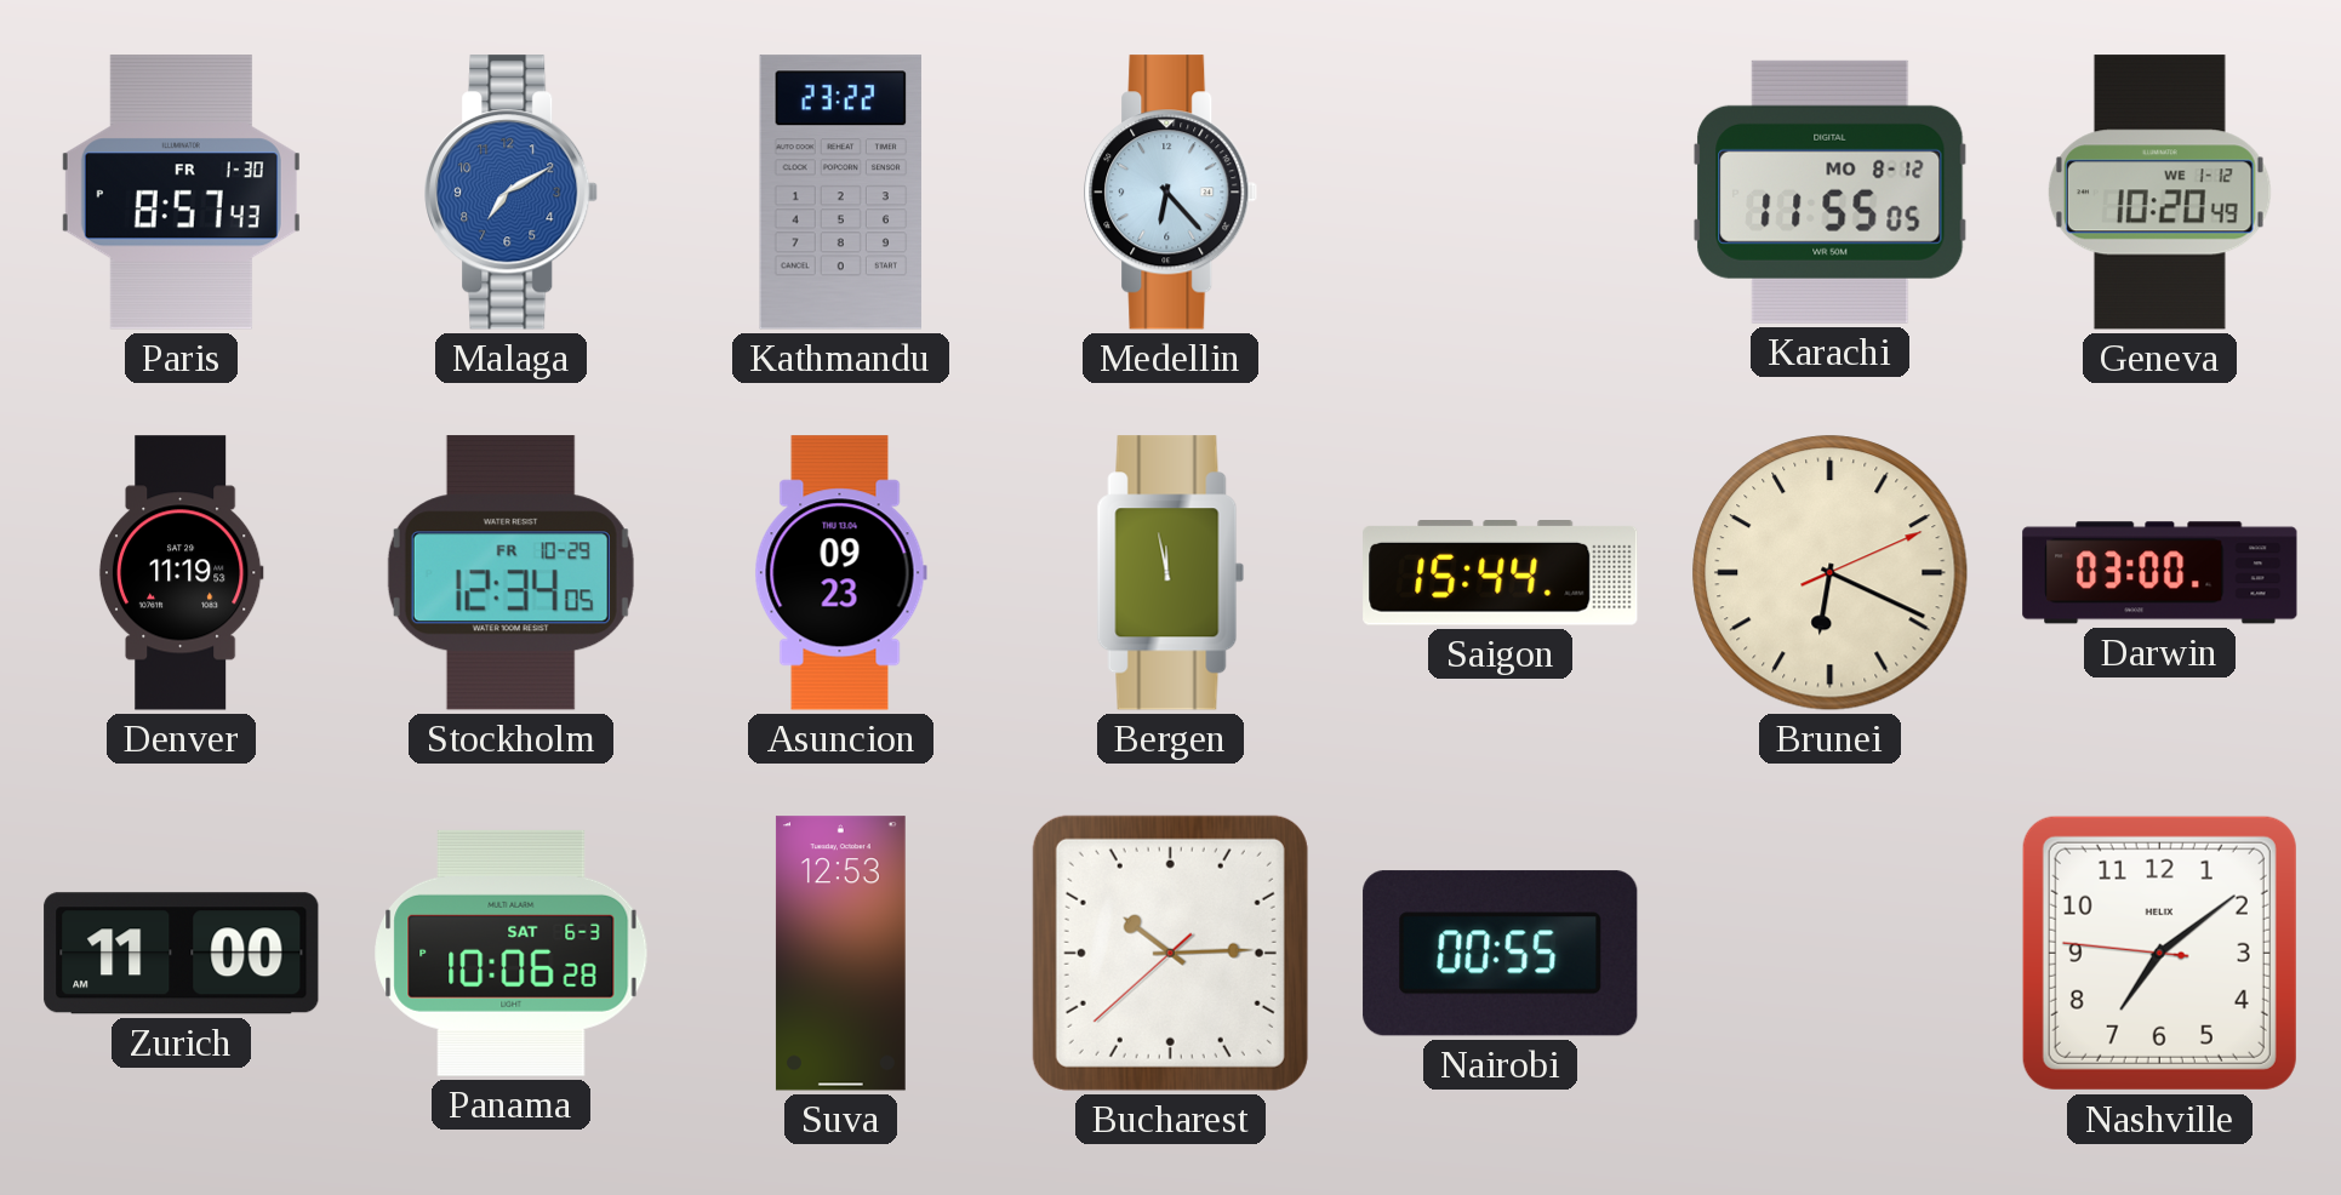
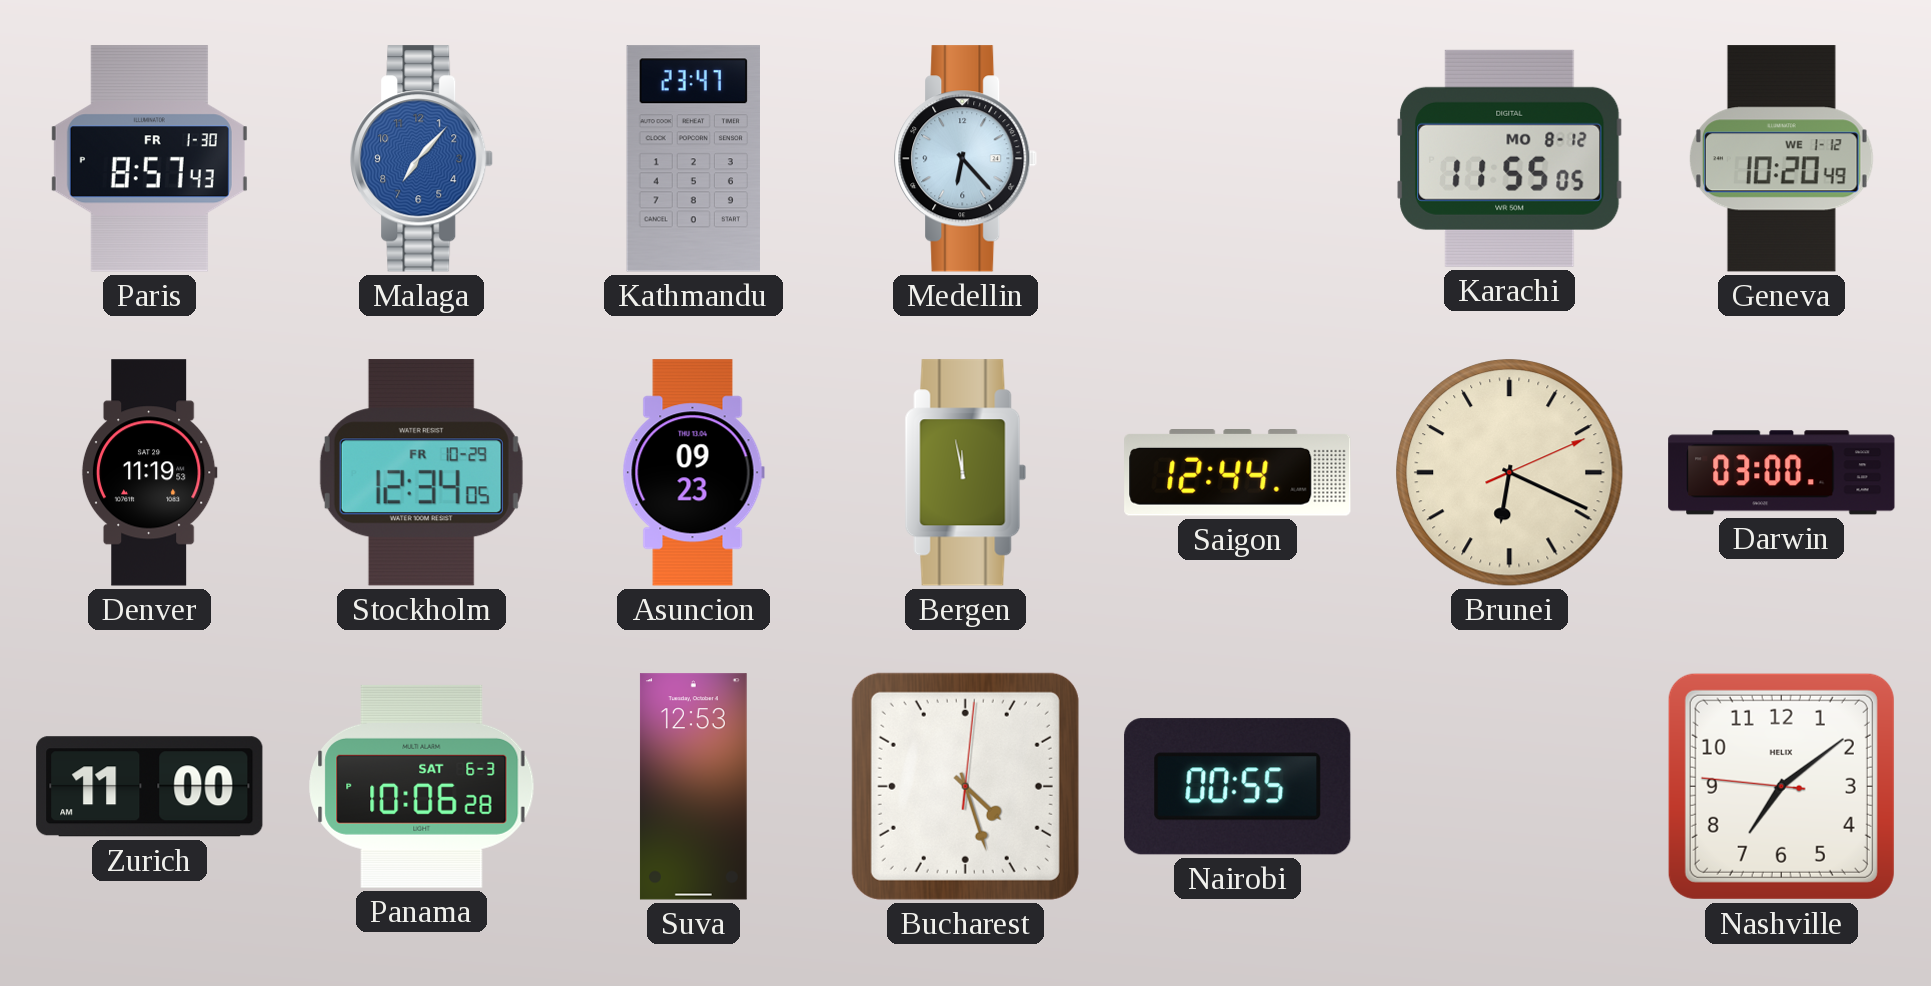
Malaga: 7:10 -> 7:07 (422, 159)
Kathmandu: 23:22 -> 23:47 (693, 159)
Saigon: 15:44 -> 12:44 (1238, 473)
Bucharest: 10:14 -> 4:27 (965, 786)
